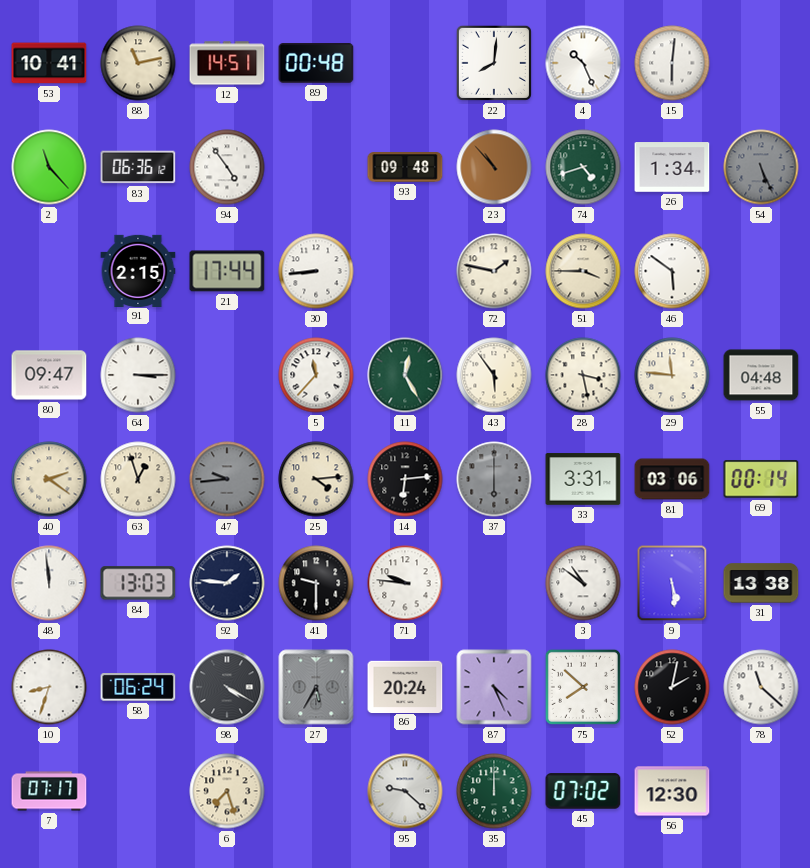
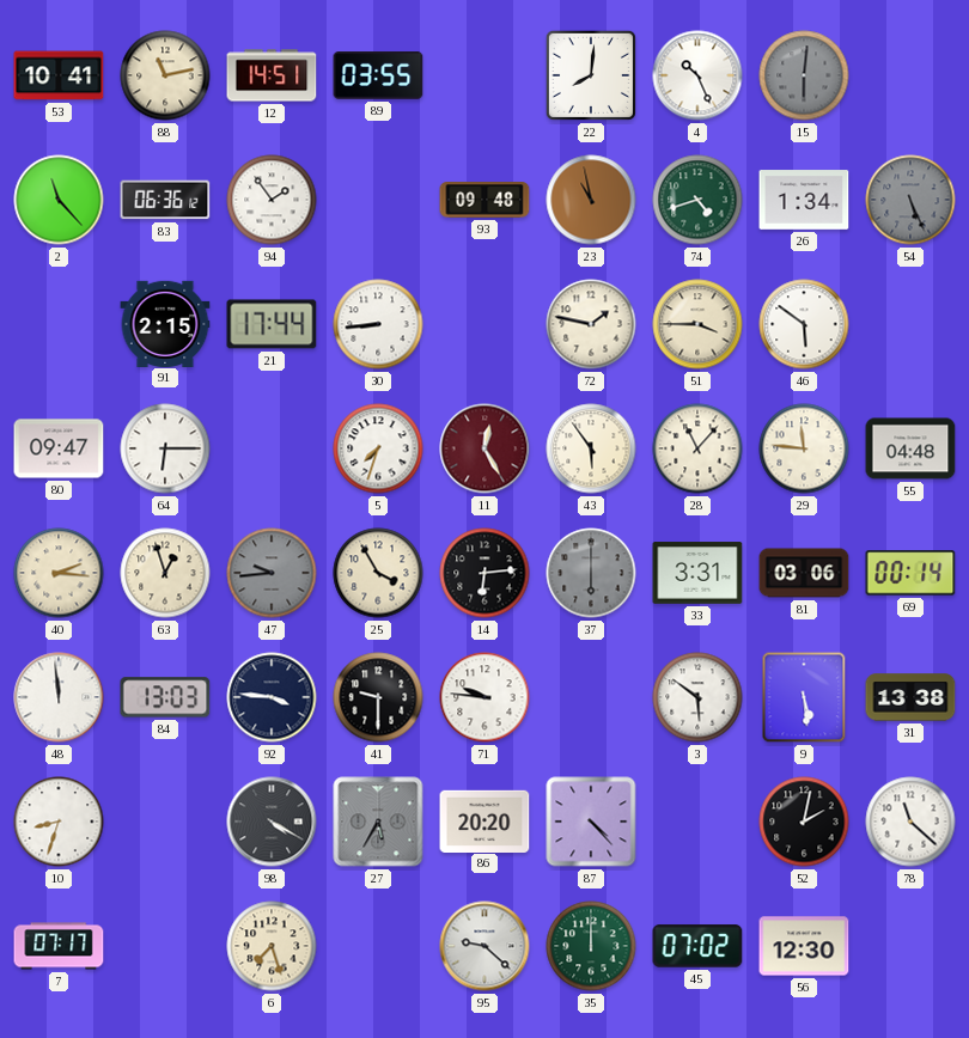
89: 00:48 -> 03:55 (378, 75)
15 dial: white -> grey (804, 75)
94: 4:54 -> 1:54 (272, 200)
23: 10:53 -> 10:58 (591, 200)
64: 3:15 -> 6:15 (165, 448)
5: 11:37 -> 7:33 (378, 448)
11 dial: green -> burgundy (484, 448)
28: 3:28 -> 11:07 (697, 448)
40: 2:21 -> 2:16 (59, 573)
25: 4:14 -> 3:55 (378, 573)
92: 1:46 -> 3:46 (272, 697)
3: 10:51 -> 5:51 (697, 697)
58: 06:24 -> none (138, 688)
86: 20:24 -> 20:20 (484, 820)
87: 4:26 -> 4:23 (591, 822)
75: 7:52 -> none (583, 687)
